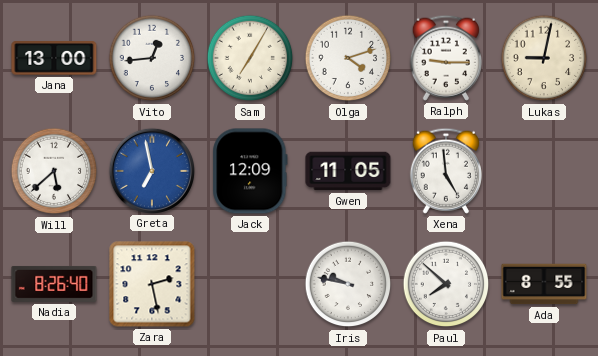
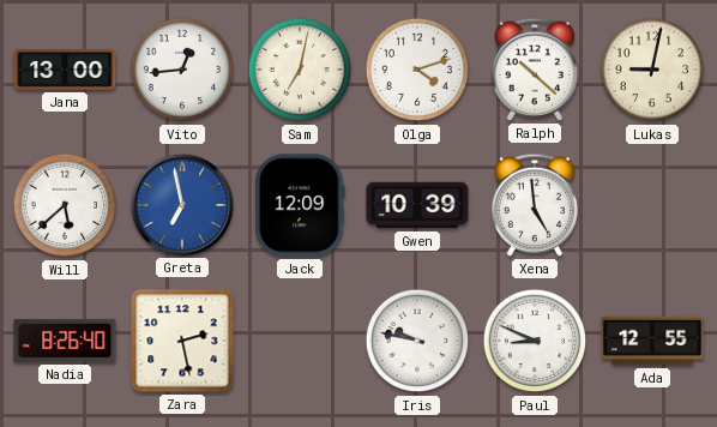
Sam: 7:05 -> 7:02 (300, 70)
Ralph: 9:15 -> 10:22 (535, 70)
Gwen: 11:05 -> 10:39 (417, 205)
Paul: 7:52 -> 8:49 (535, 341)
Ada: 8:55 -> 12:55 (652, 341)
